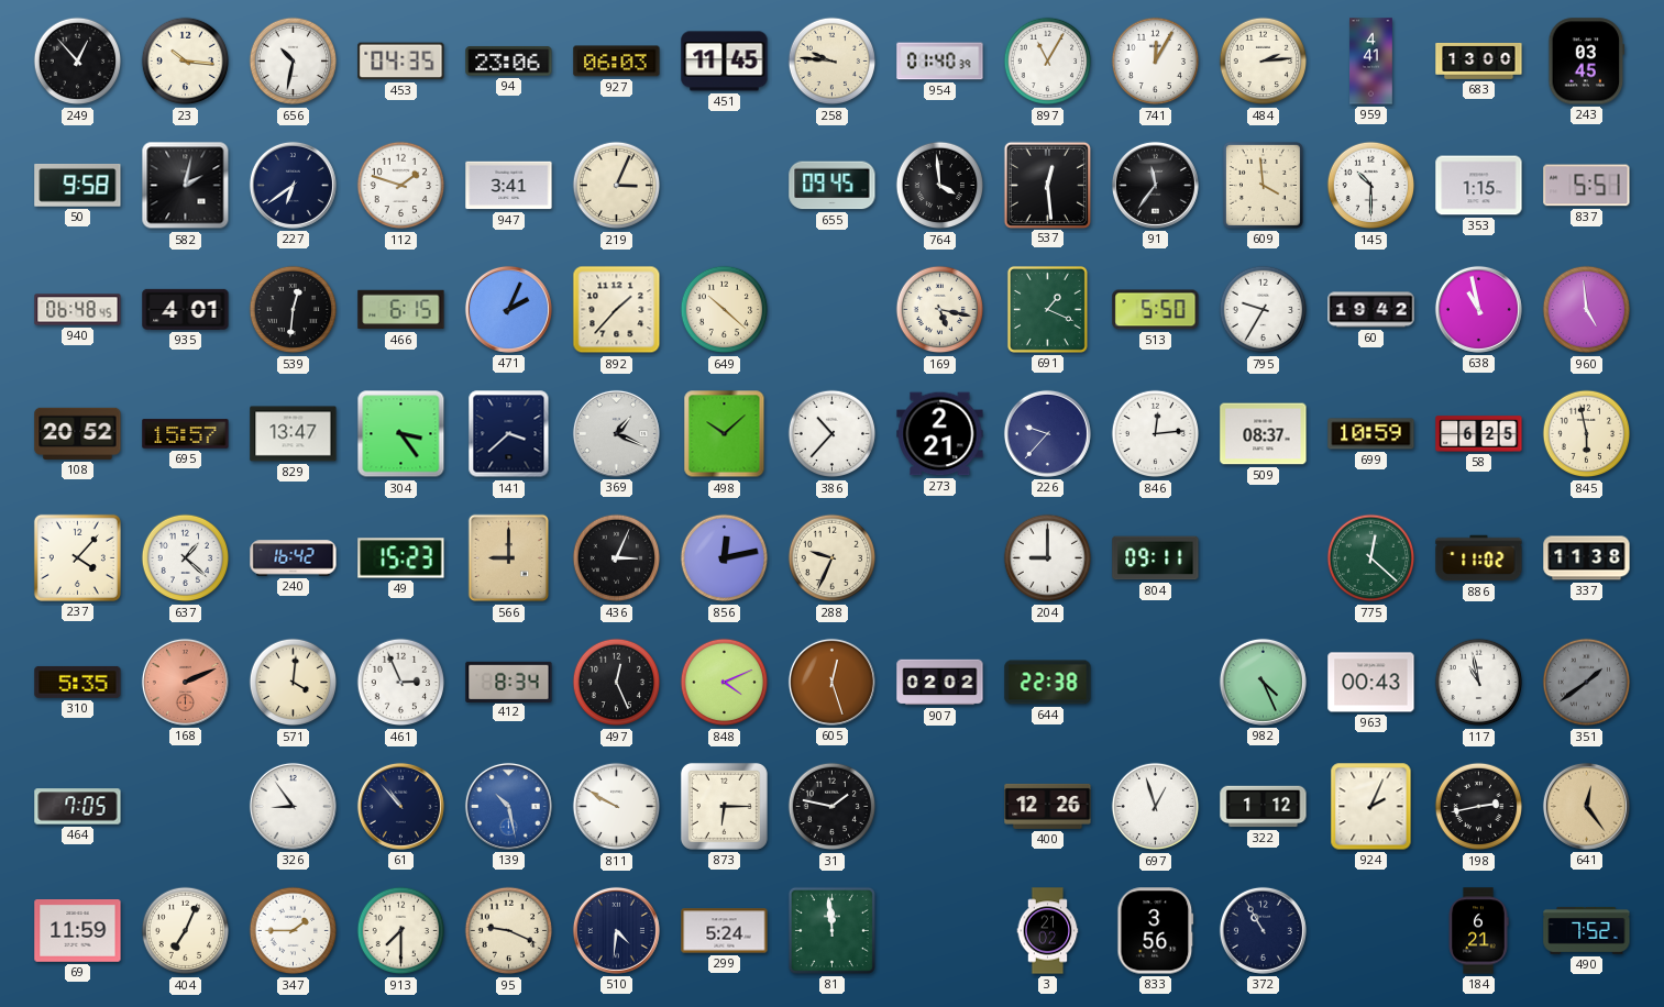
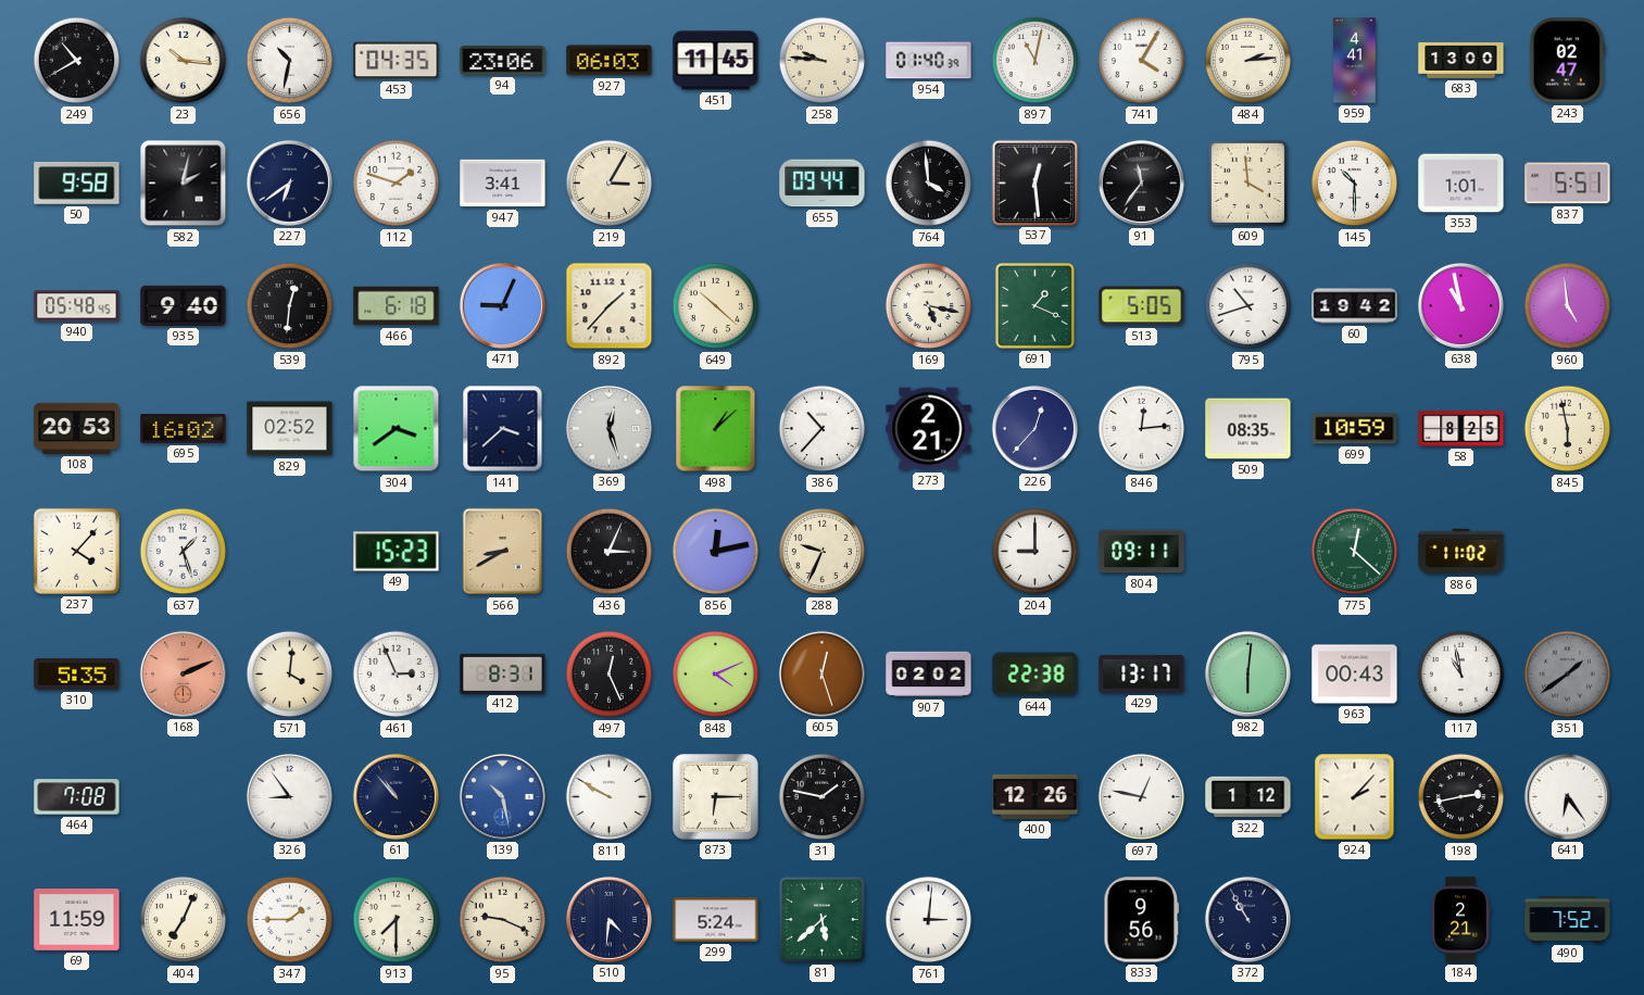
249: 12:53 -> 10:40 (77, 61)
897: 11:05 -> 11:02 (1036, 61)
741: 12:05 -> 4:05 (1142, 61)
243: 03:45 -> 02:47 (1568, 61)
219: 3:04 -> 3:05 (610, 184)
655: 09:45 -> 09:44 (823, 184)
353: 1:15 -> 1:01 (1461, 184)
940: 06:48 -> 05:48 (77, 306)
935: 4:01 -> 9:40 (184, 305)
466: 6:15 -> 6:18 (397, 306)
471: 2:04 -> 9:04 (502, 305)
513: 5:50 -> 5:05 (1142, 306)
795: 9:35 -> 10:42 (1248, 306)
108: 20:52 -> 20:53 (77, 428)
695: 15:57 -> 16:02 (184, 429)
829: 13:47 -> 02:52 (290, 429)
304: 3:24 -> 3:39 (397, 429)
369: 1:19 -> 12:27 (608, 428)
498: 10:08 -> 1:08 (716, 429)
226: 9:37 -> 12:37 (1034, 428)
509: 08:37 -> 08:35 (1248, 429)
58: 6:25 -> 8:25 (1461, 429)
637: 1:22 -> 1:27 (184, 552)
240: 16:42 -> none (294, 558)
566: 9:00 -> 8:40 (503, 552)
337: 11:38 -> none (1587, 558)
412: 8:34 -> 8:31 (503, 673)
429: none -> 13:17 (1142, 673)
982: 4:26 -> 6:01 (1247, 673)
464: 7:05 -> 7:08 (77, 797)
697: 12:57 -> 12:47 (1142, 797)
924: 2:04 -> 2:07 (1355, 797)
641: 12:24 -> 6:24 (1567, 796)
641 dial: champagne -> white (1567, 796)
81: 11:59 -> 5:38 (821, 919)
761: none -> 3:01 (929, 920)
3: 21:02 -> none (1048, 931)
833: 3:56 -> 9:56 (1142, 920)
184: 6:21 -> 2:21 (1460, 920)
